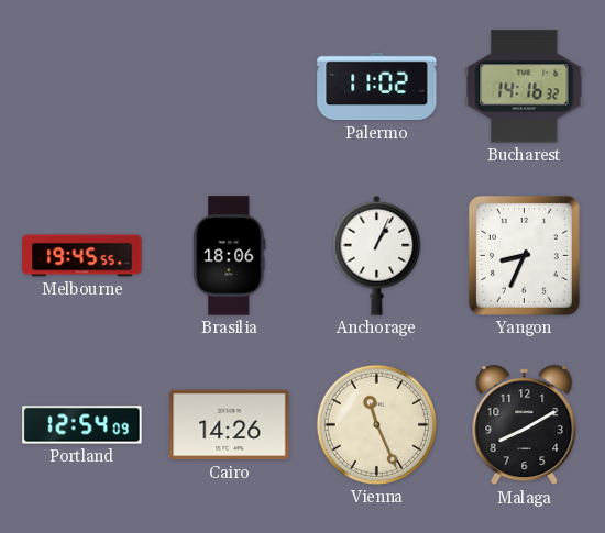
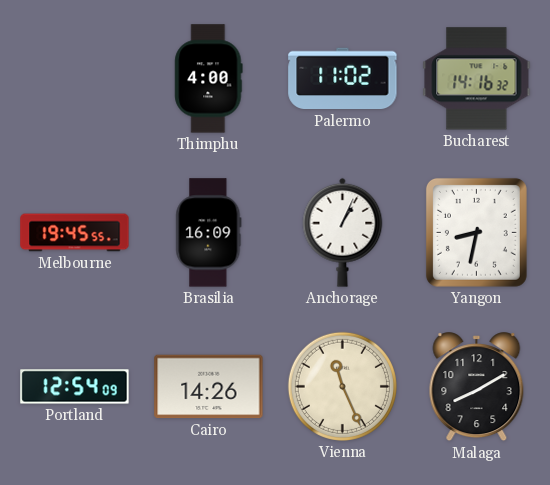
Thimphu: none -> 4:00 (209, 79)
Brasilia: 18:06 -> 16:09 (209, 233)
Yangon: 8:34 -> 8:32 (476, 232)
